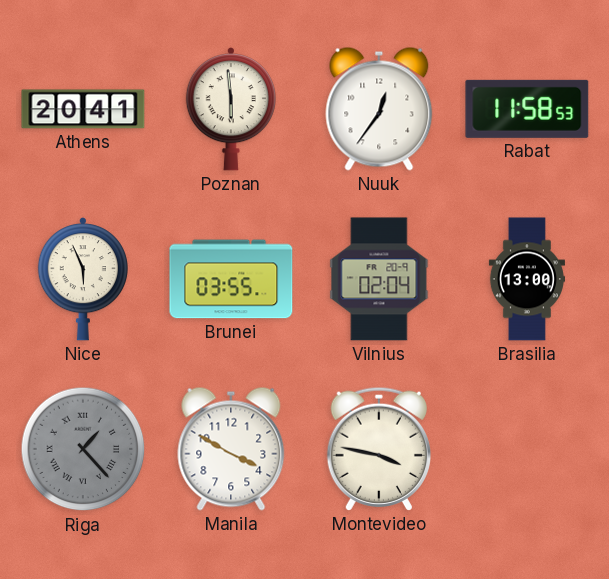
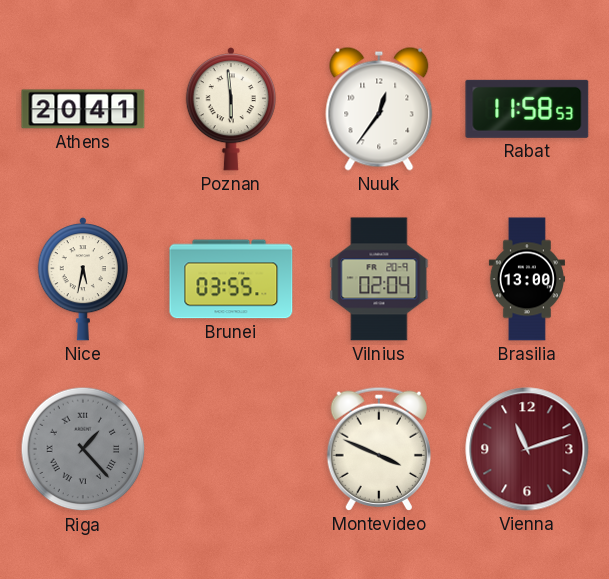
Nice: 5:56 -> 5:32 (83, 280)
Manila: 3:50 -> none (231, 449)
Montevideo: 3:47 -> 3:49 (378, 449)
Vienna: none -> 11:12 (527, 449)
